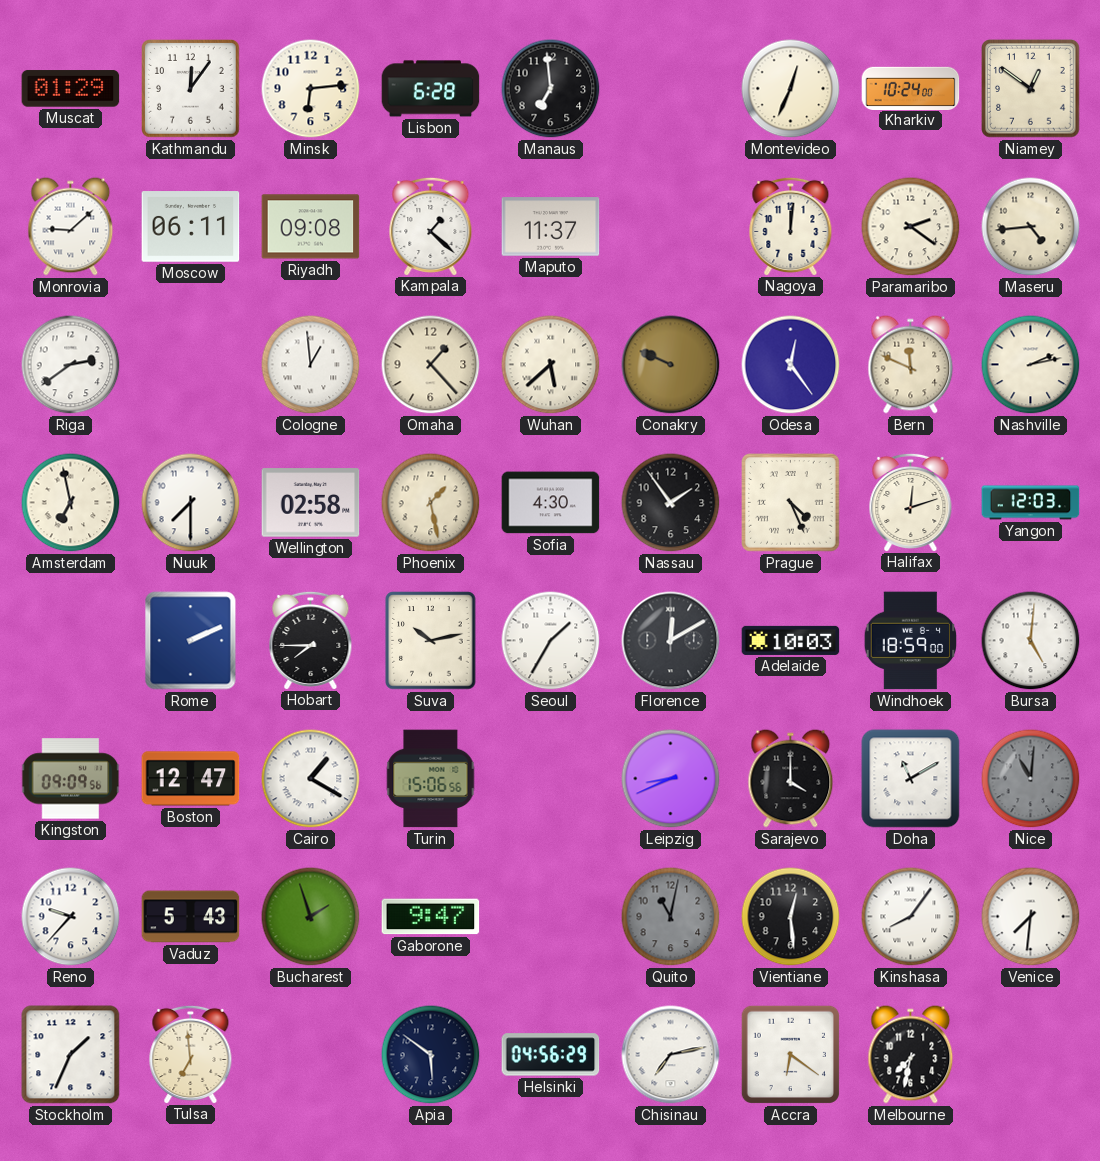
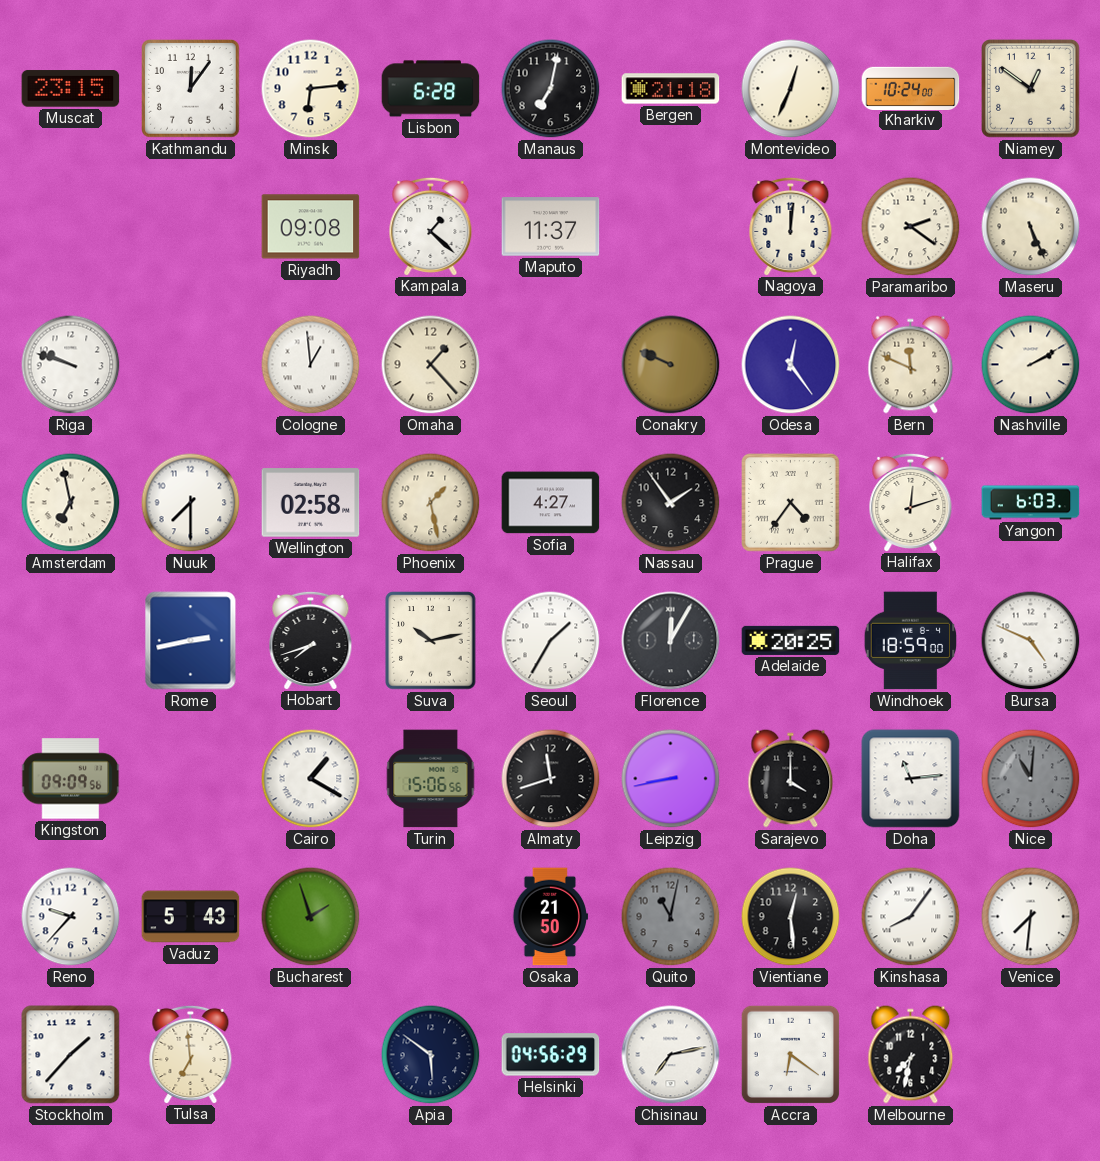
Muscat: 01:29 -> 23:15 (71, 89)
Manaus: 6:59 -> 7:02 (551, 89)
Bergen: none -> 21:18 (671, 89)
Monrovia: 9:08 -> none (71, 227)
Moscow: 06:11 -> none (191, 227)
Maseru: 4:44 -> 5:26 (1031, 227)
Riga: 2:39 -> 9:48 (71, 365)
Wuhan: 5:38 -> none (551, 365)
Nashville: 2:13 -> 2:10 (1031, 365)
Sofia: 4:30 -> 4:27 (551, 503)
Prague: 4:26 -> 4:36 (791, 503)
Yangon: 12:03 -> 6:03 (1031, 503)
Rome: 2:11 -> 2:43 (191, 641)
Hobart: 7:45 -> 7:42 (311, 640)
Florence: 12:10 -> 12:05 (671, 641)
Adelaide: 10:03 -> 20:25 (791, 640)
Bursa: 5:01 -> 4:49 (1031, 641)
Boston: 12:47 -> none (191, 779)
Almaty: none -> 11:42 (551, 779)
Leipzig: 8:41 -> 8:43 (671, 779)
Doha: 11:10 -> 11:14 (911, 779)
Gaborone: 9:47 -> none (431, 917)
Osaka: none -> 21:50 (551, 917)
Stockholm: 1:34 -> 1:37 (71, 1055)
